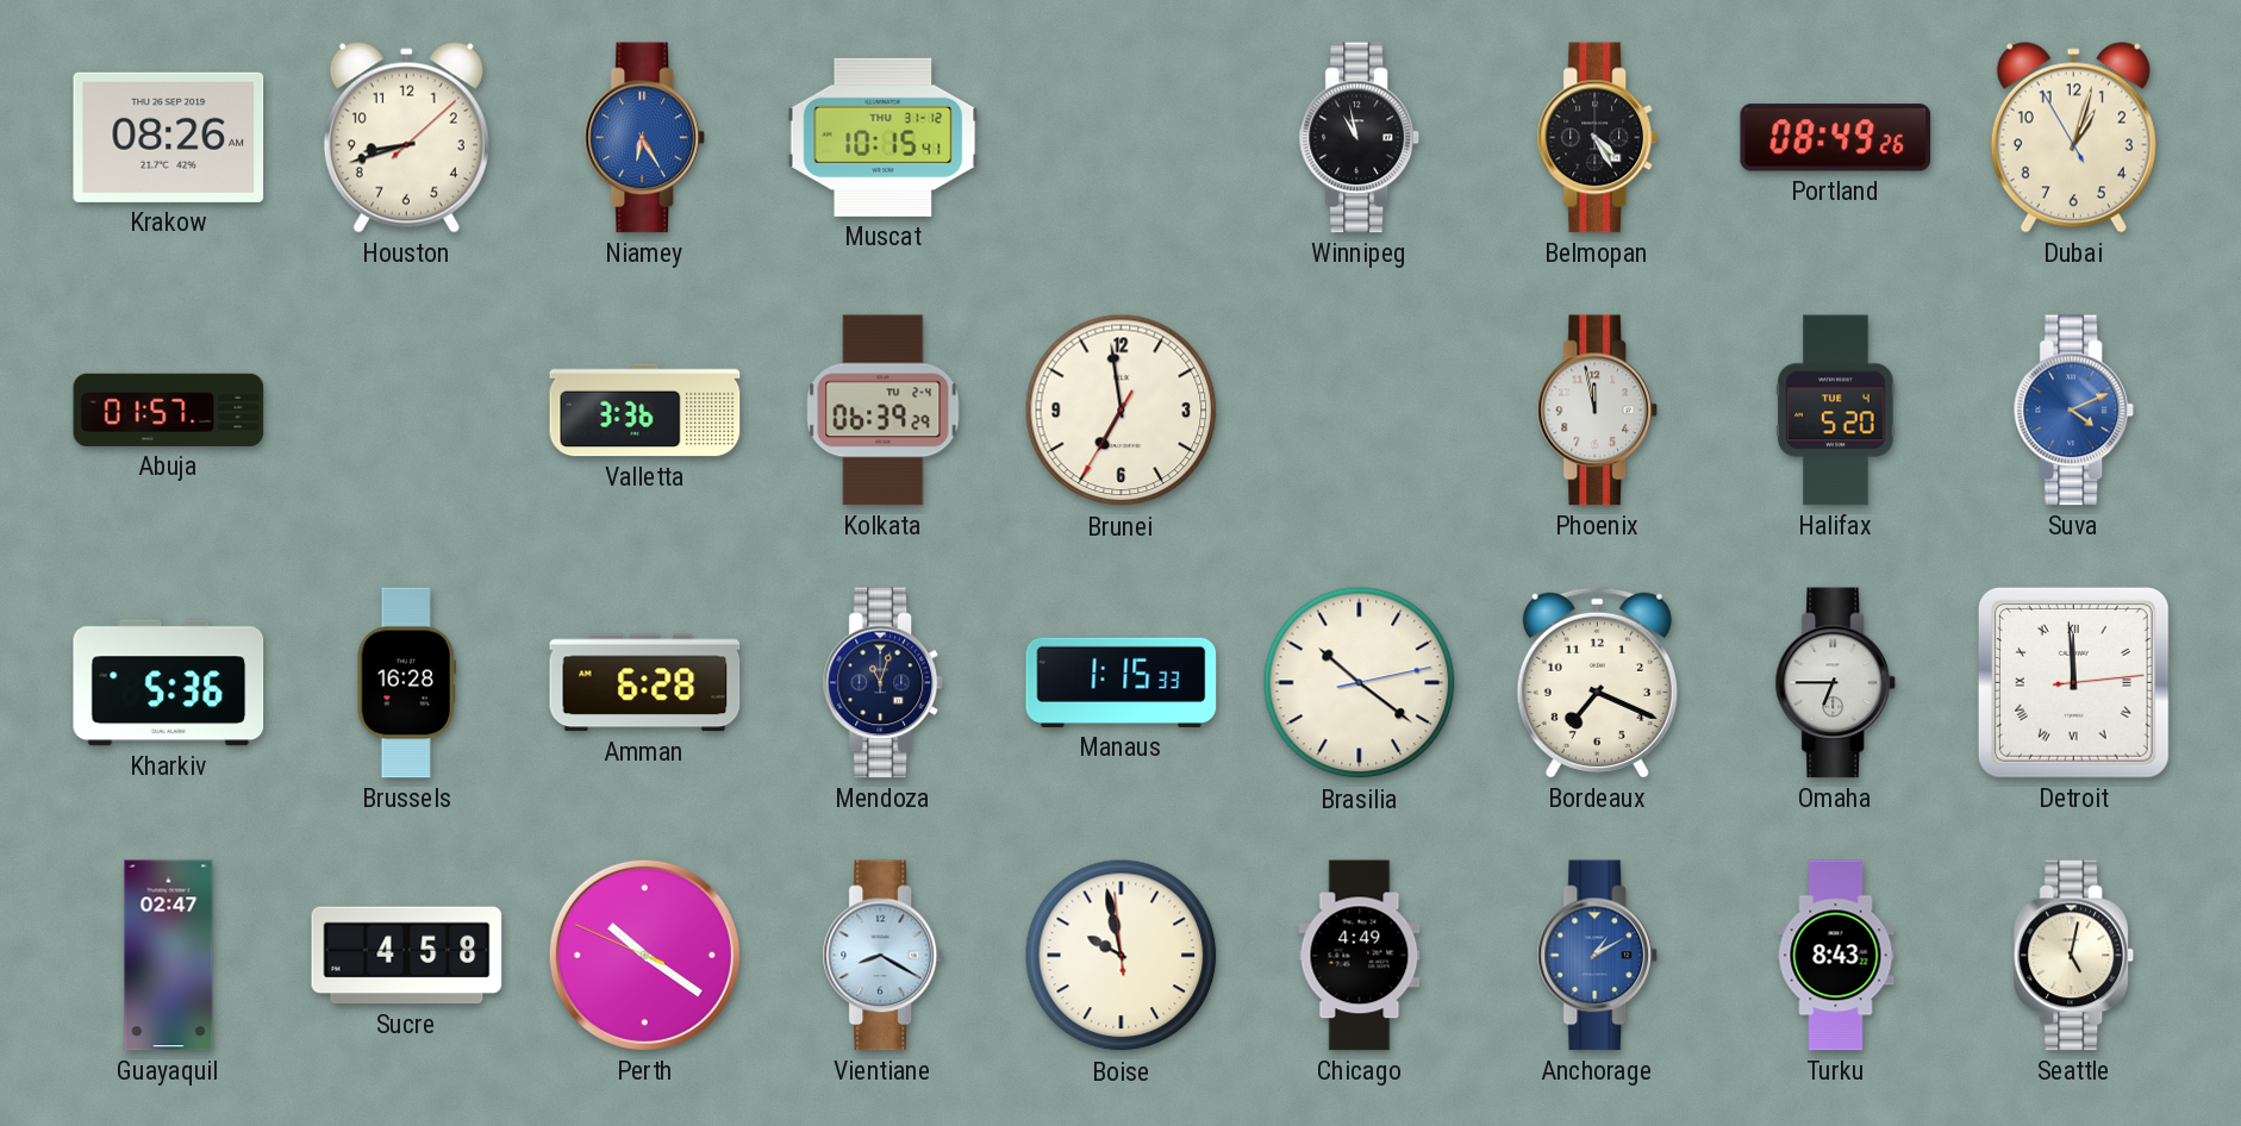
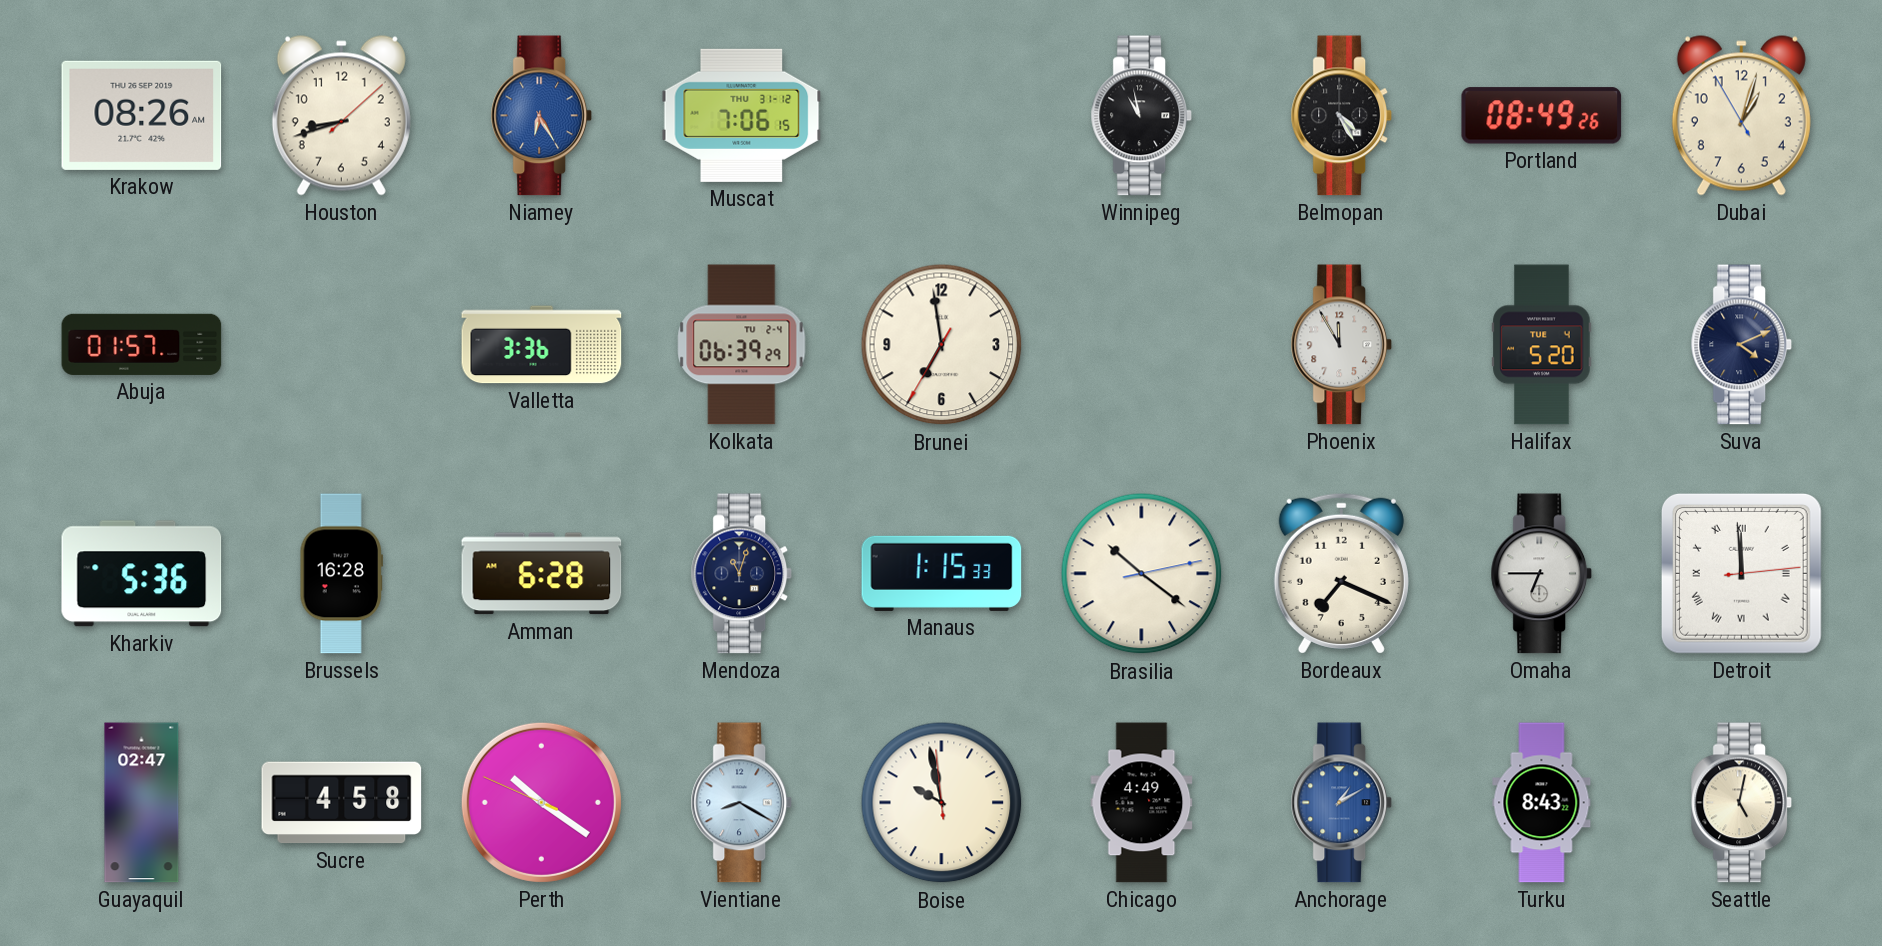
Muscat: 10:15 -> 7:06 (742, 115)
Phoenix: 11:58 -> 11:55 (1342, 345)
Suva dial: blue -> navy (1742, 345)
